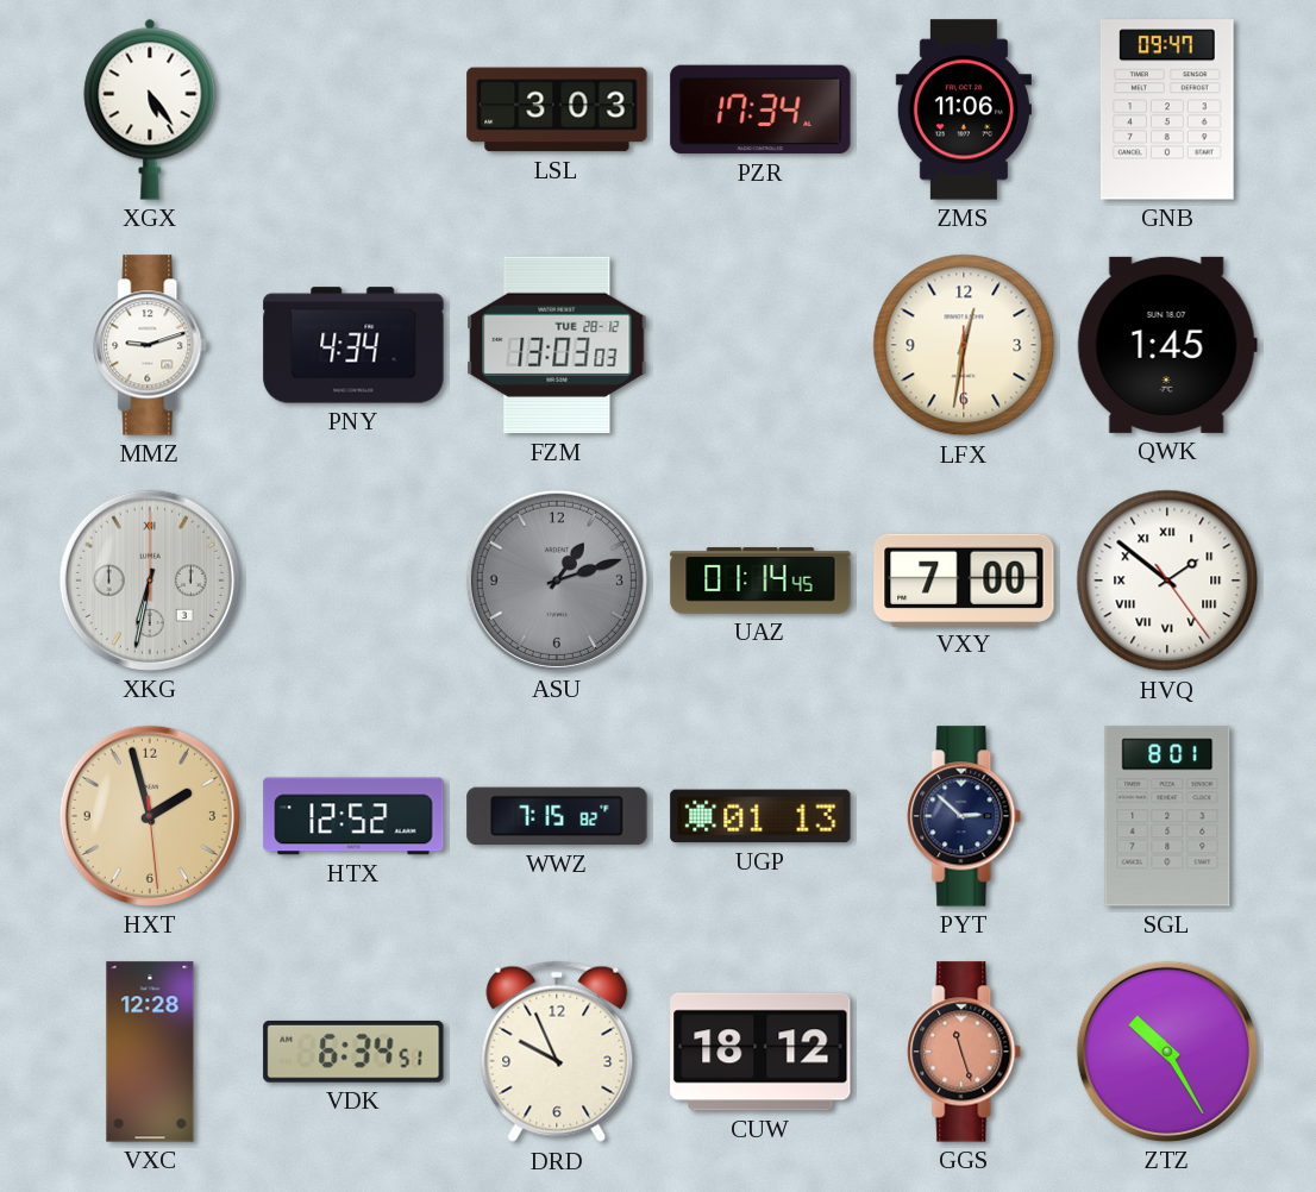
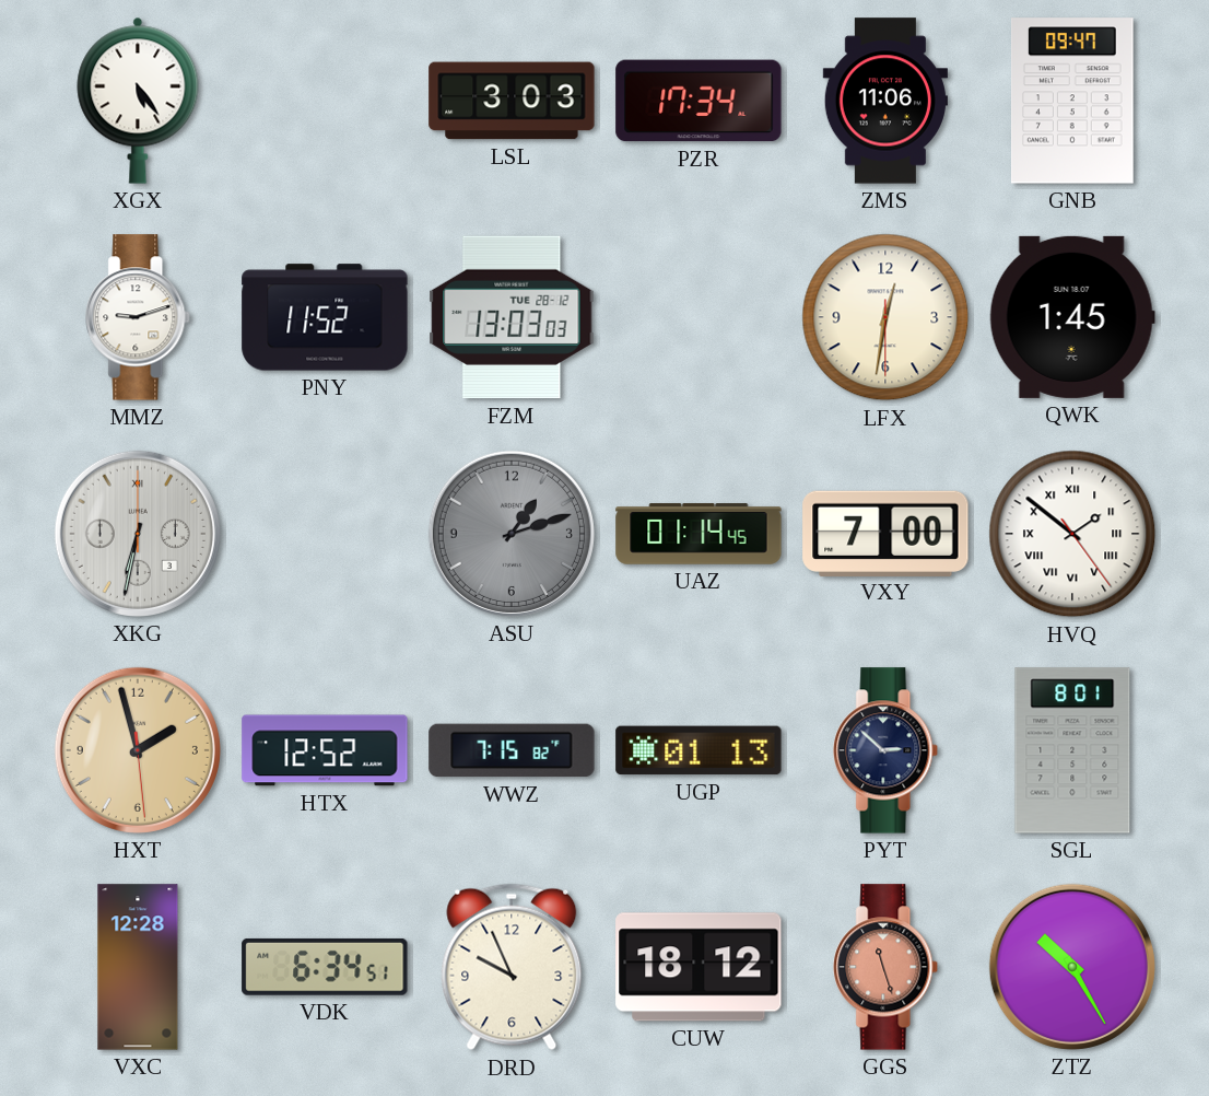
PNY: 4:34 -> 11:52 (325, 317)
